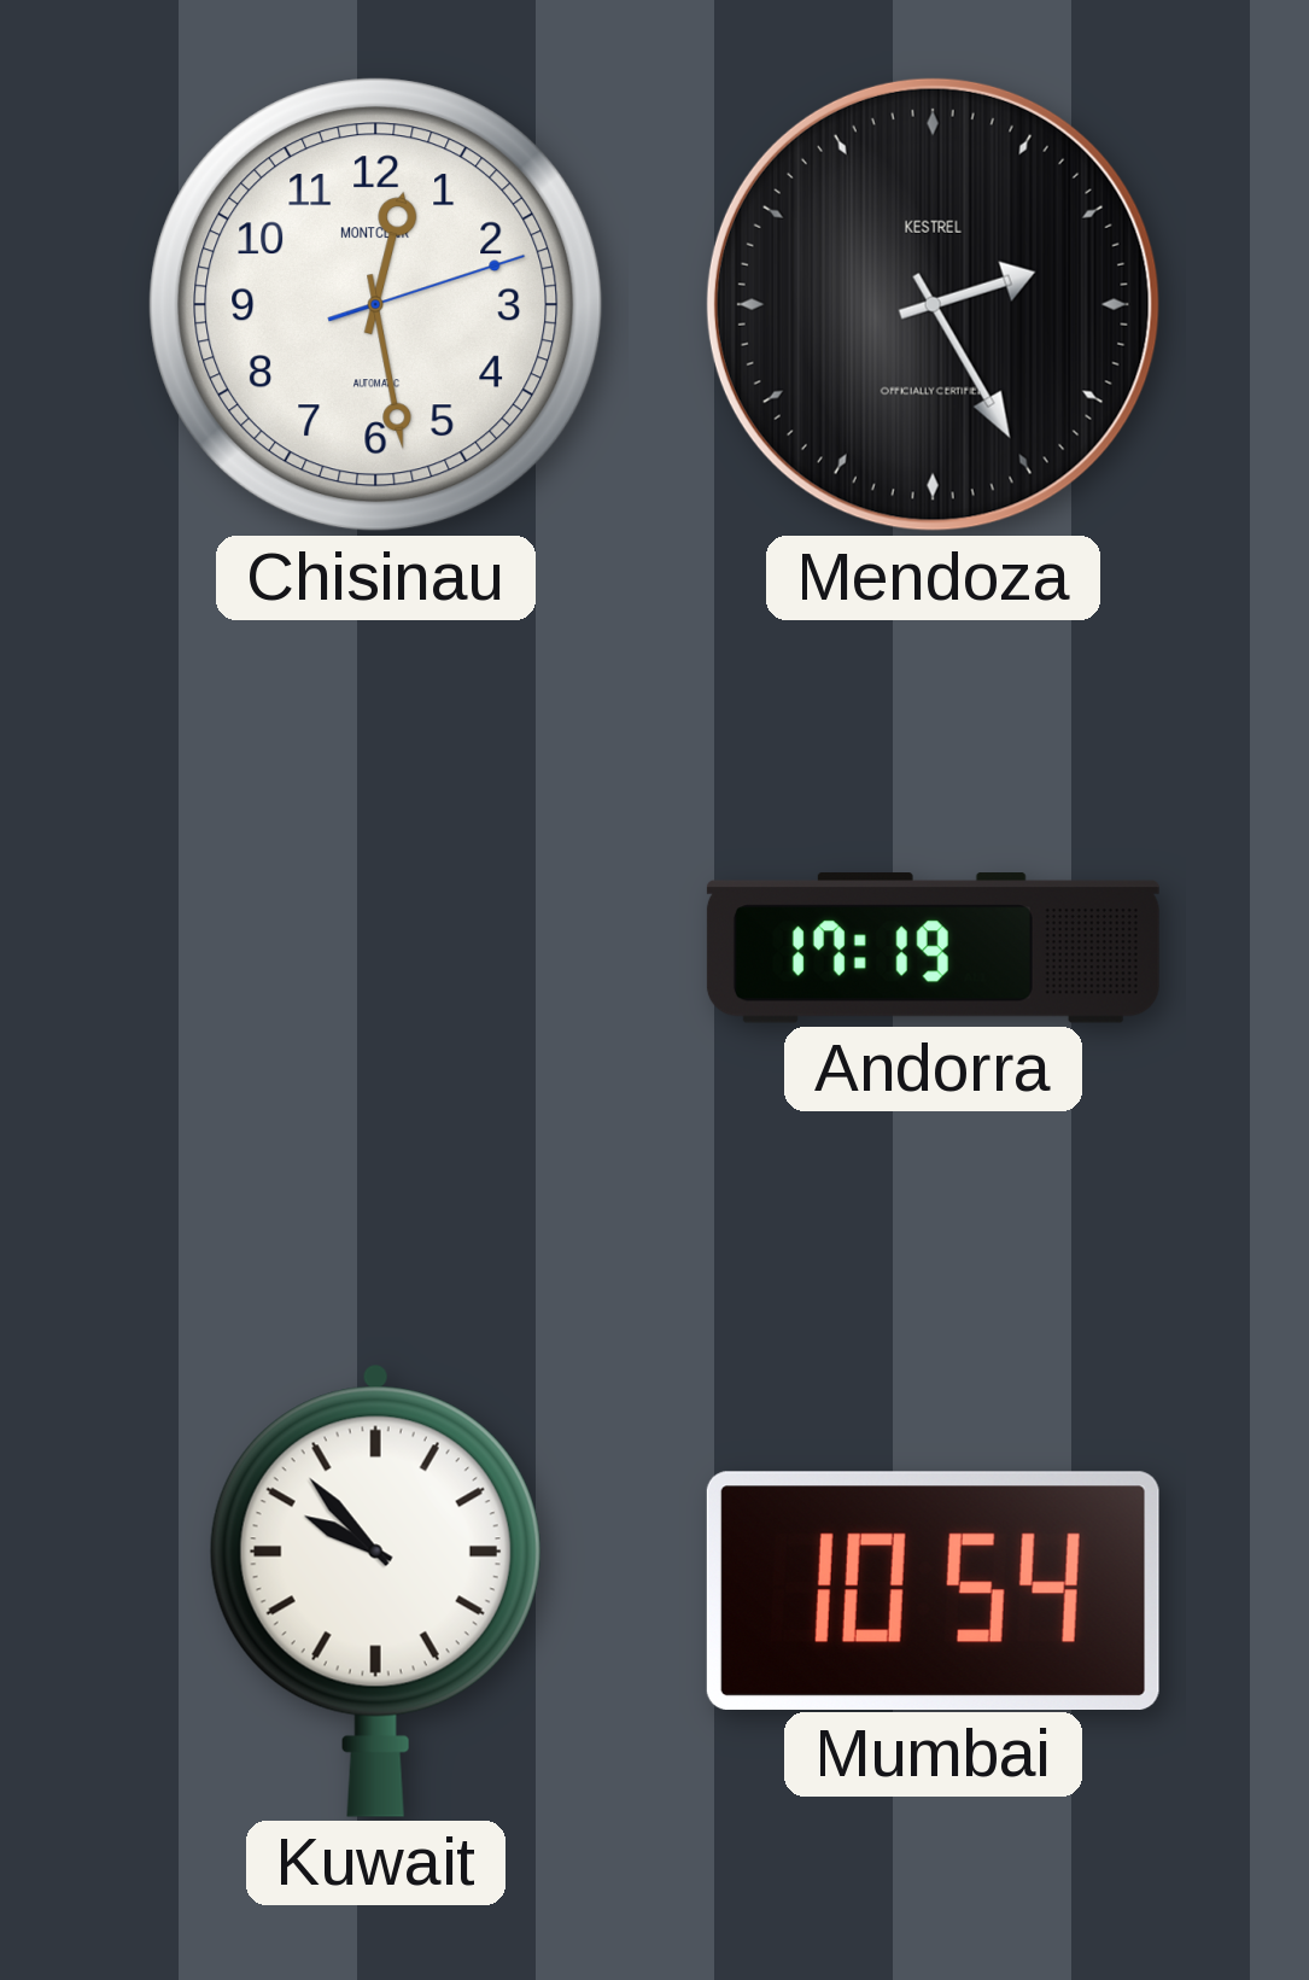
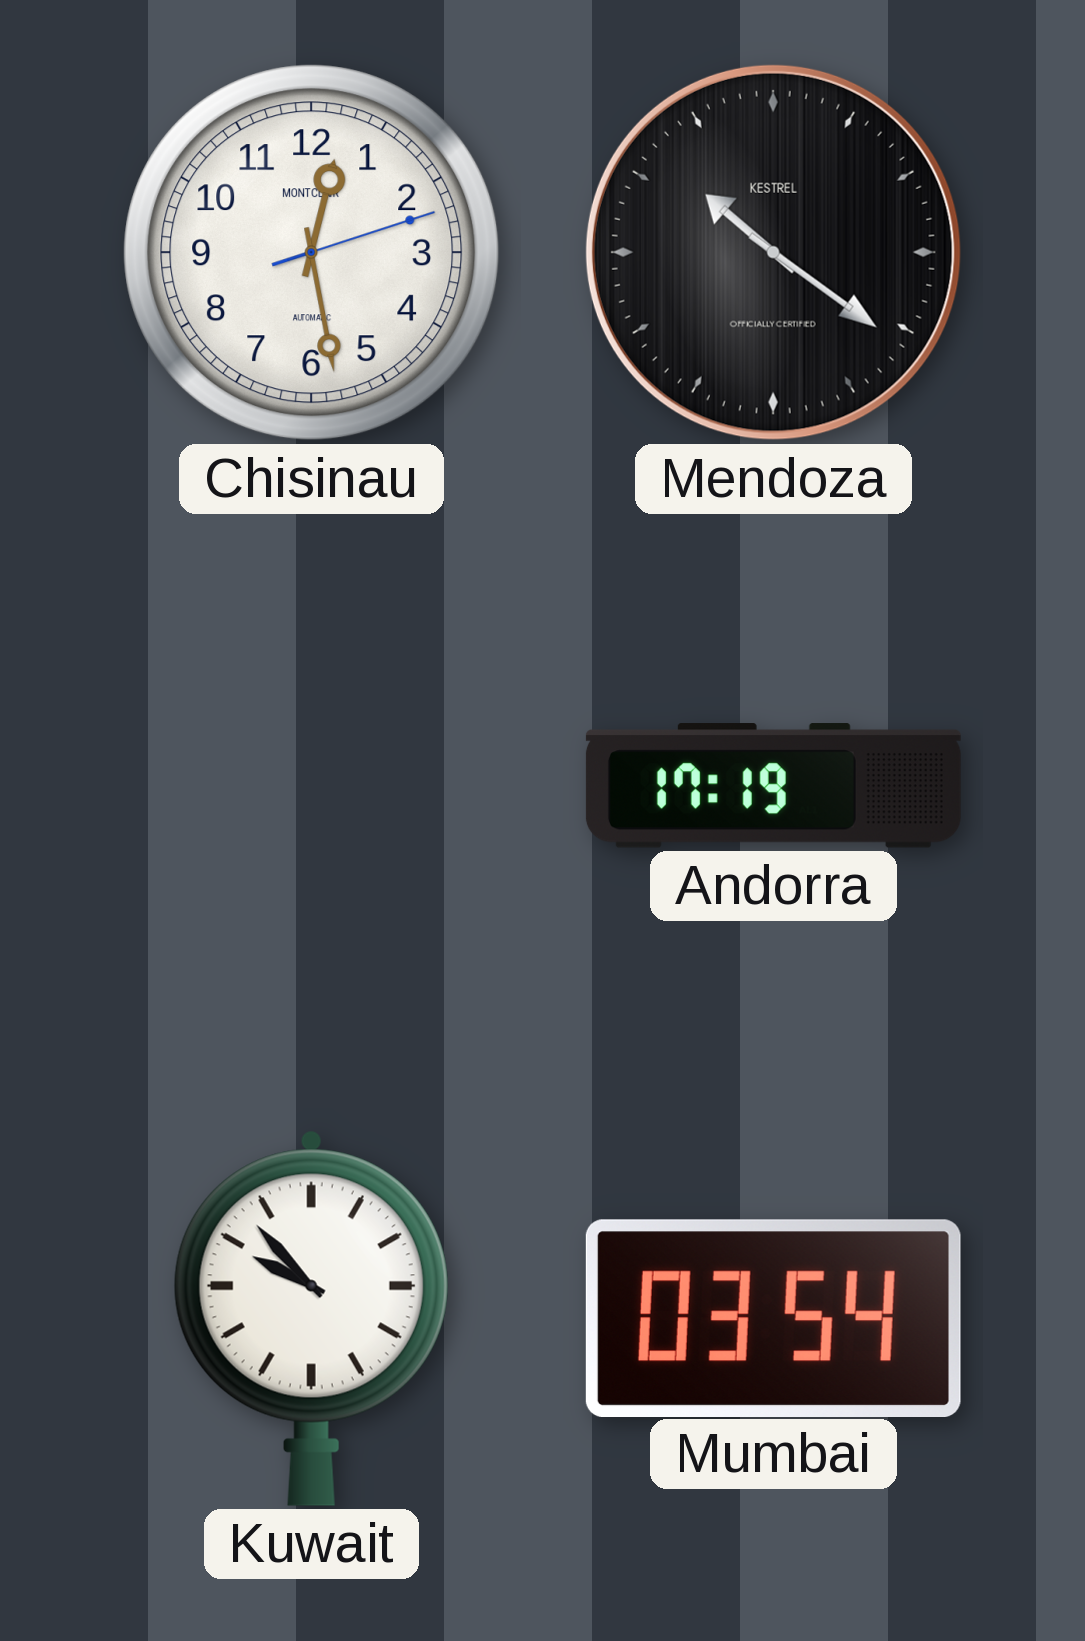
Mendoza: 2:25 -> 10:21 (773, 252)
Mumbai: 10:54 -> 03:54 (773, 1318)
